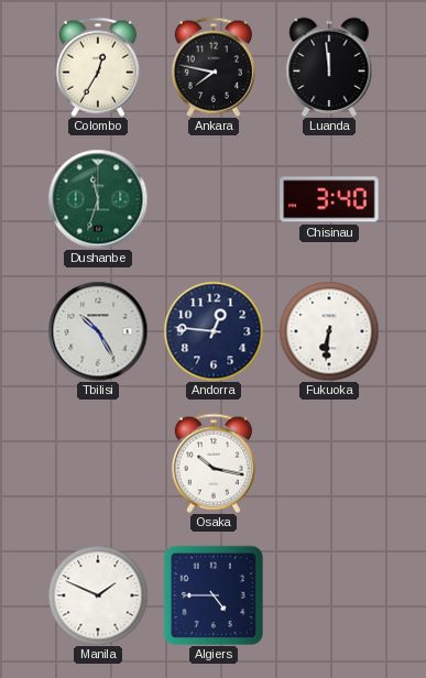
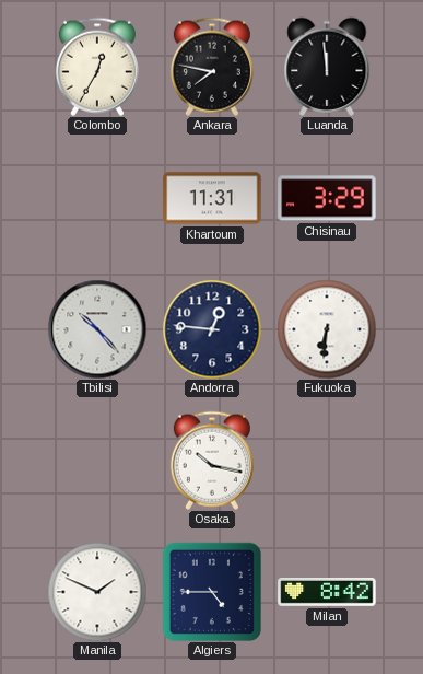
Dushanbe: 11:33 -> none (98, 199)
Khartoum: none -> 11:31 (212, 198)
Chisinau: 3:40 -> 3:29 (327, 198)
Tbilisi: 10:25 -> 10:23 (97, 329)
Milan: none -> 8:42 (327, 592)
